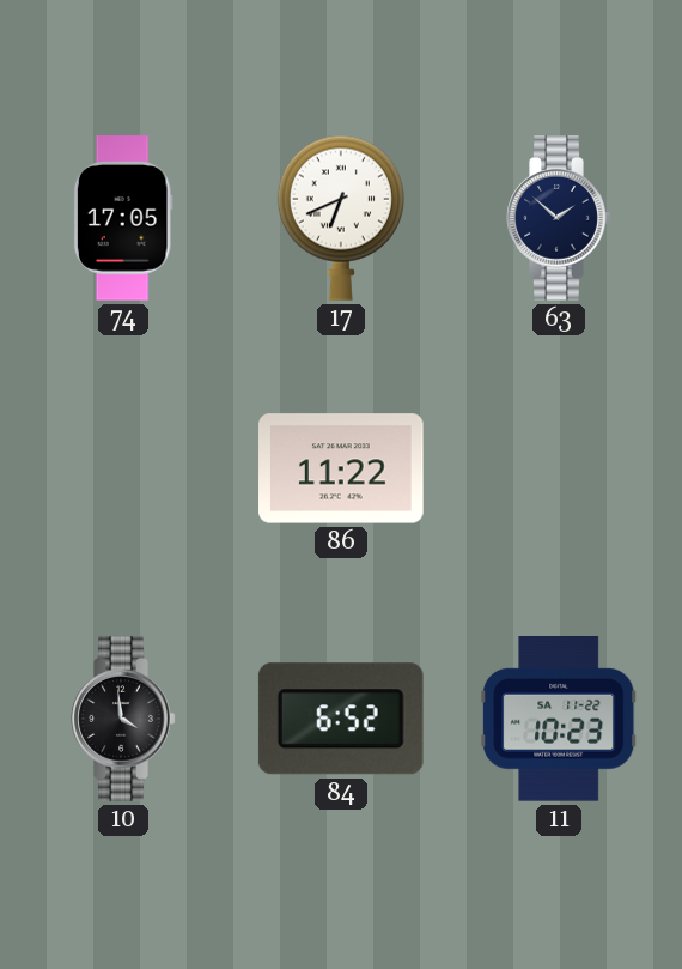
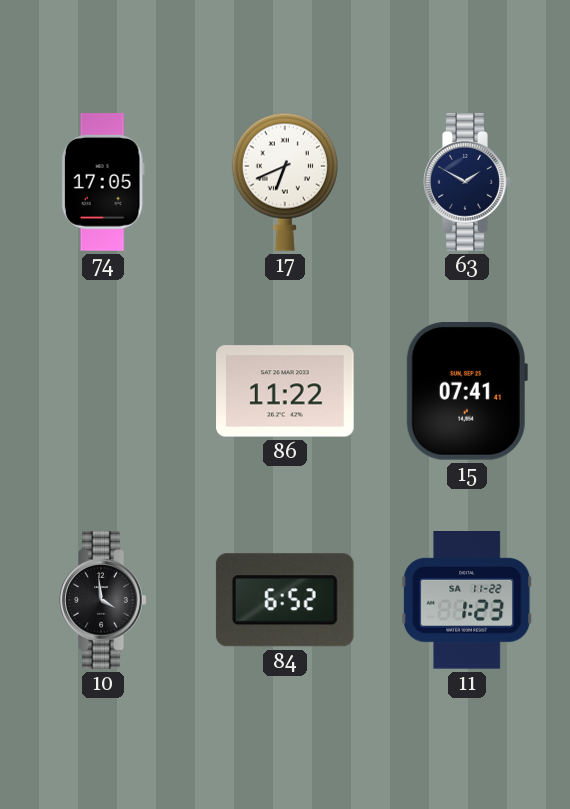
63: 1:52 -> 1:50 (467, 182)
15: none -> 07:41 (467, 391)
11: 10:23 -> 1:23 (467, 601)
